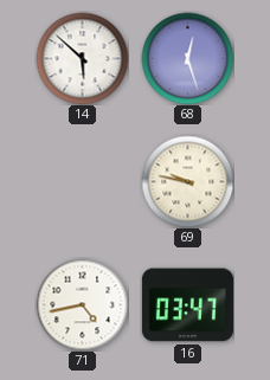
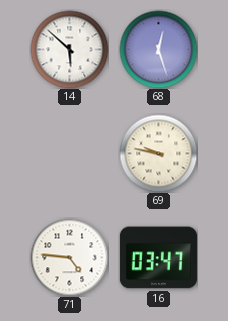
71: 4:43 -> 4:46 (69, 257)
